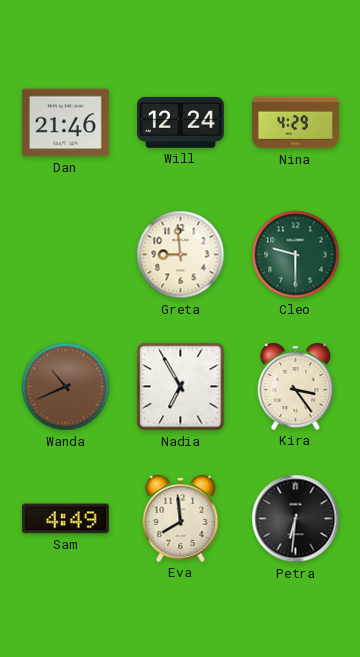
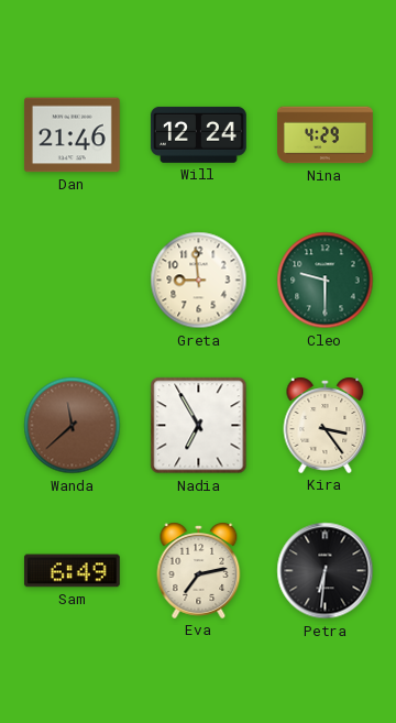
Wanda: 10:41 -> 11:38 (73, 426)
Sam: 4:49 -> 6:49 (71, 571)
Eva: 7:59 -> 7:13 (199, 570)
